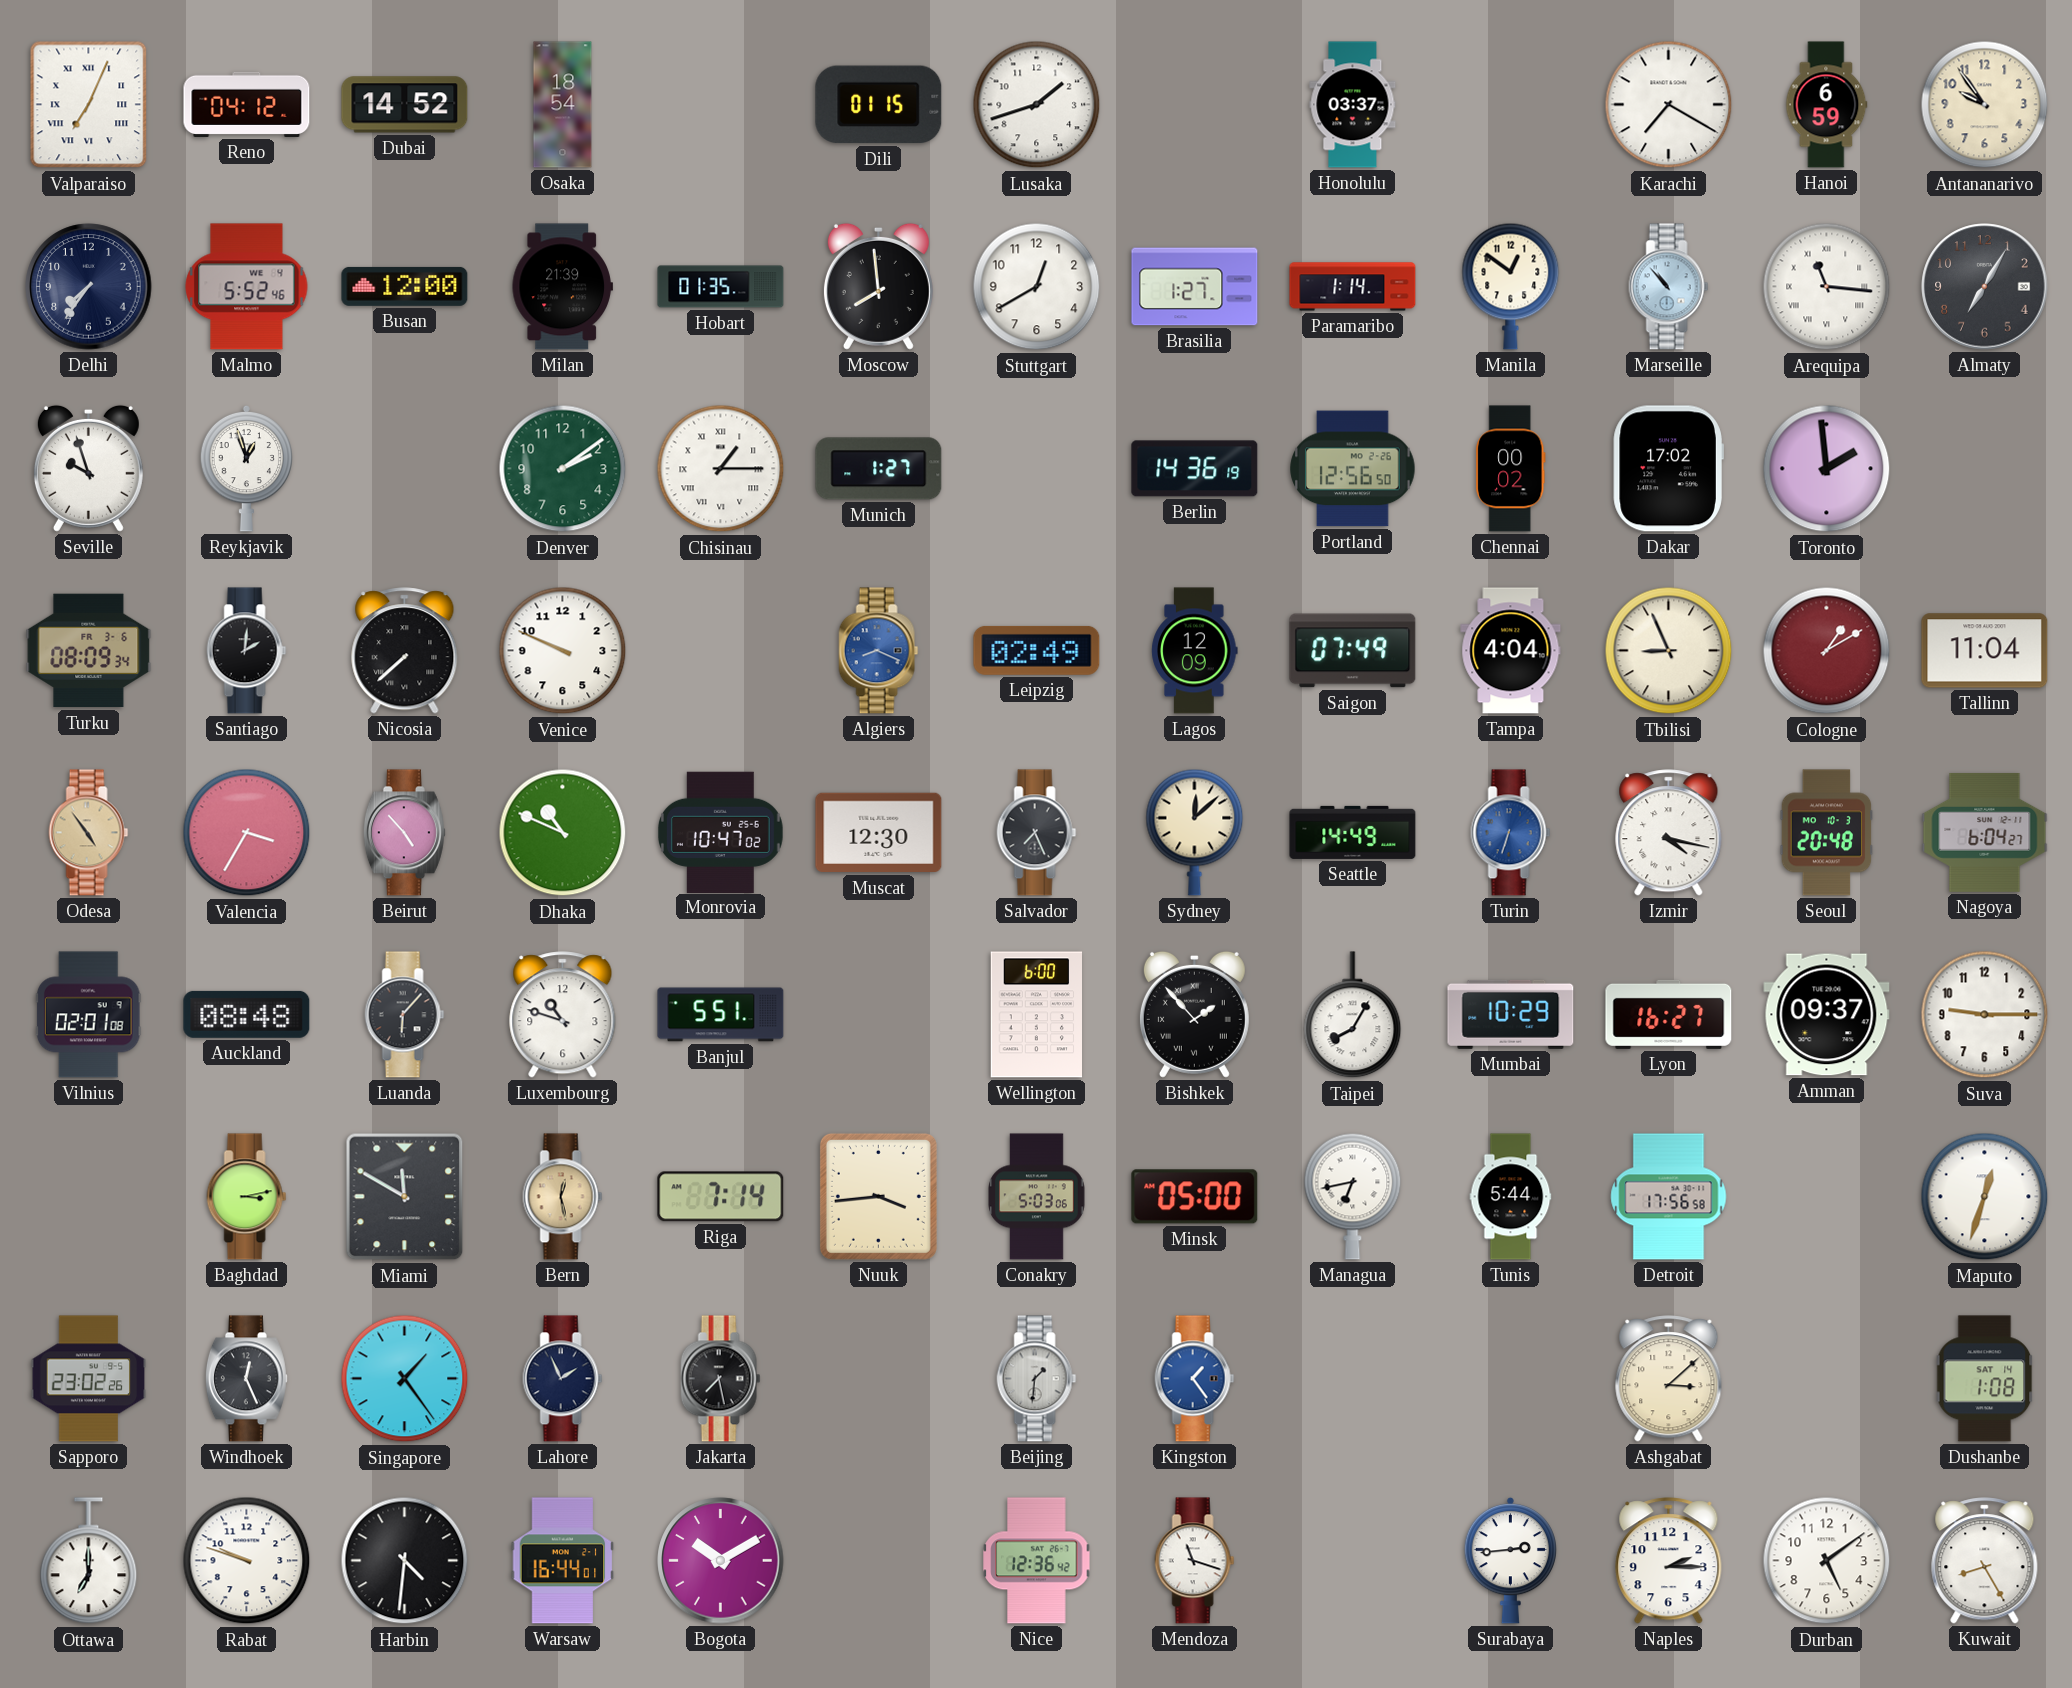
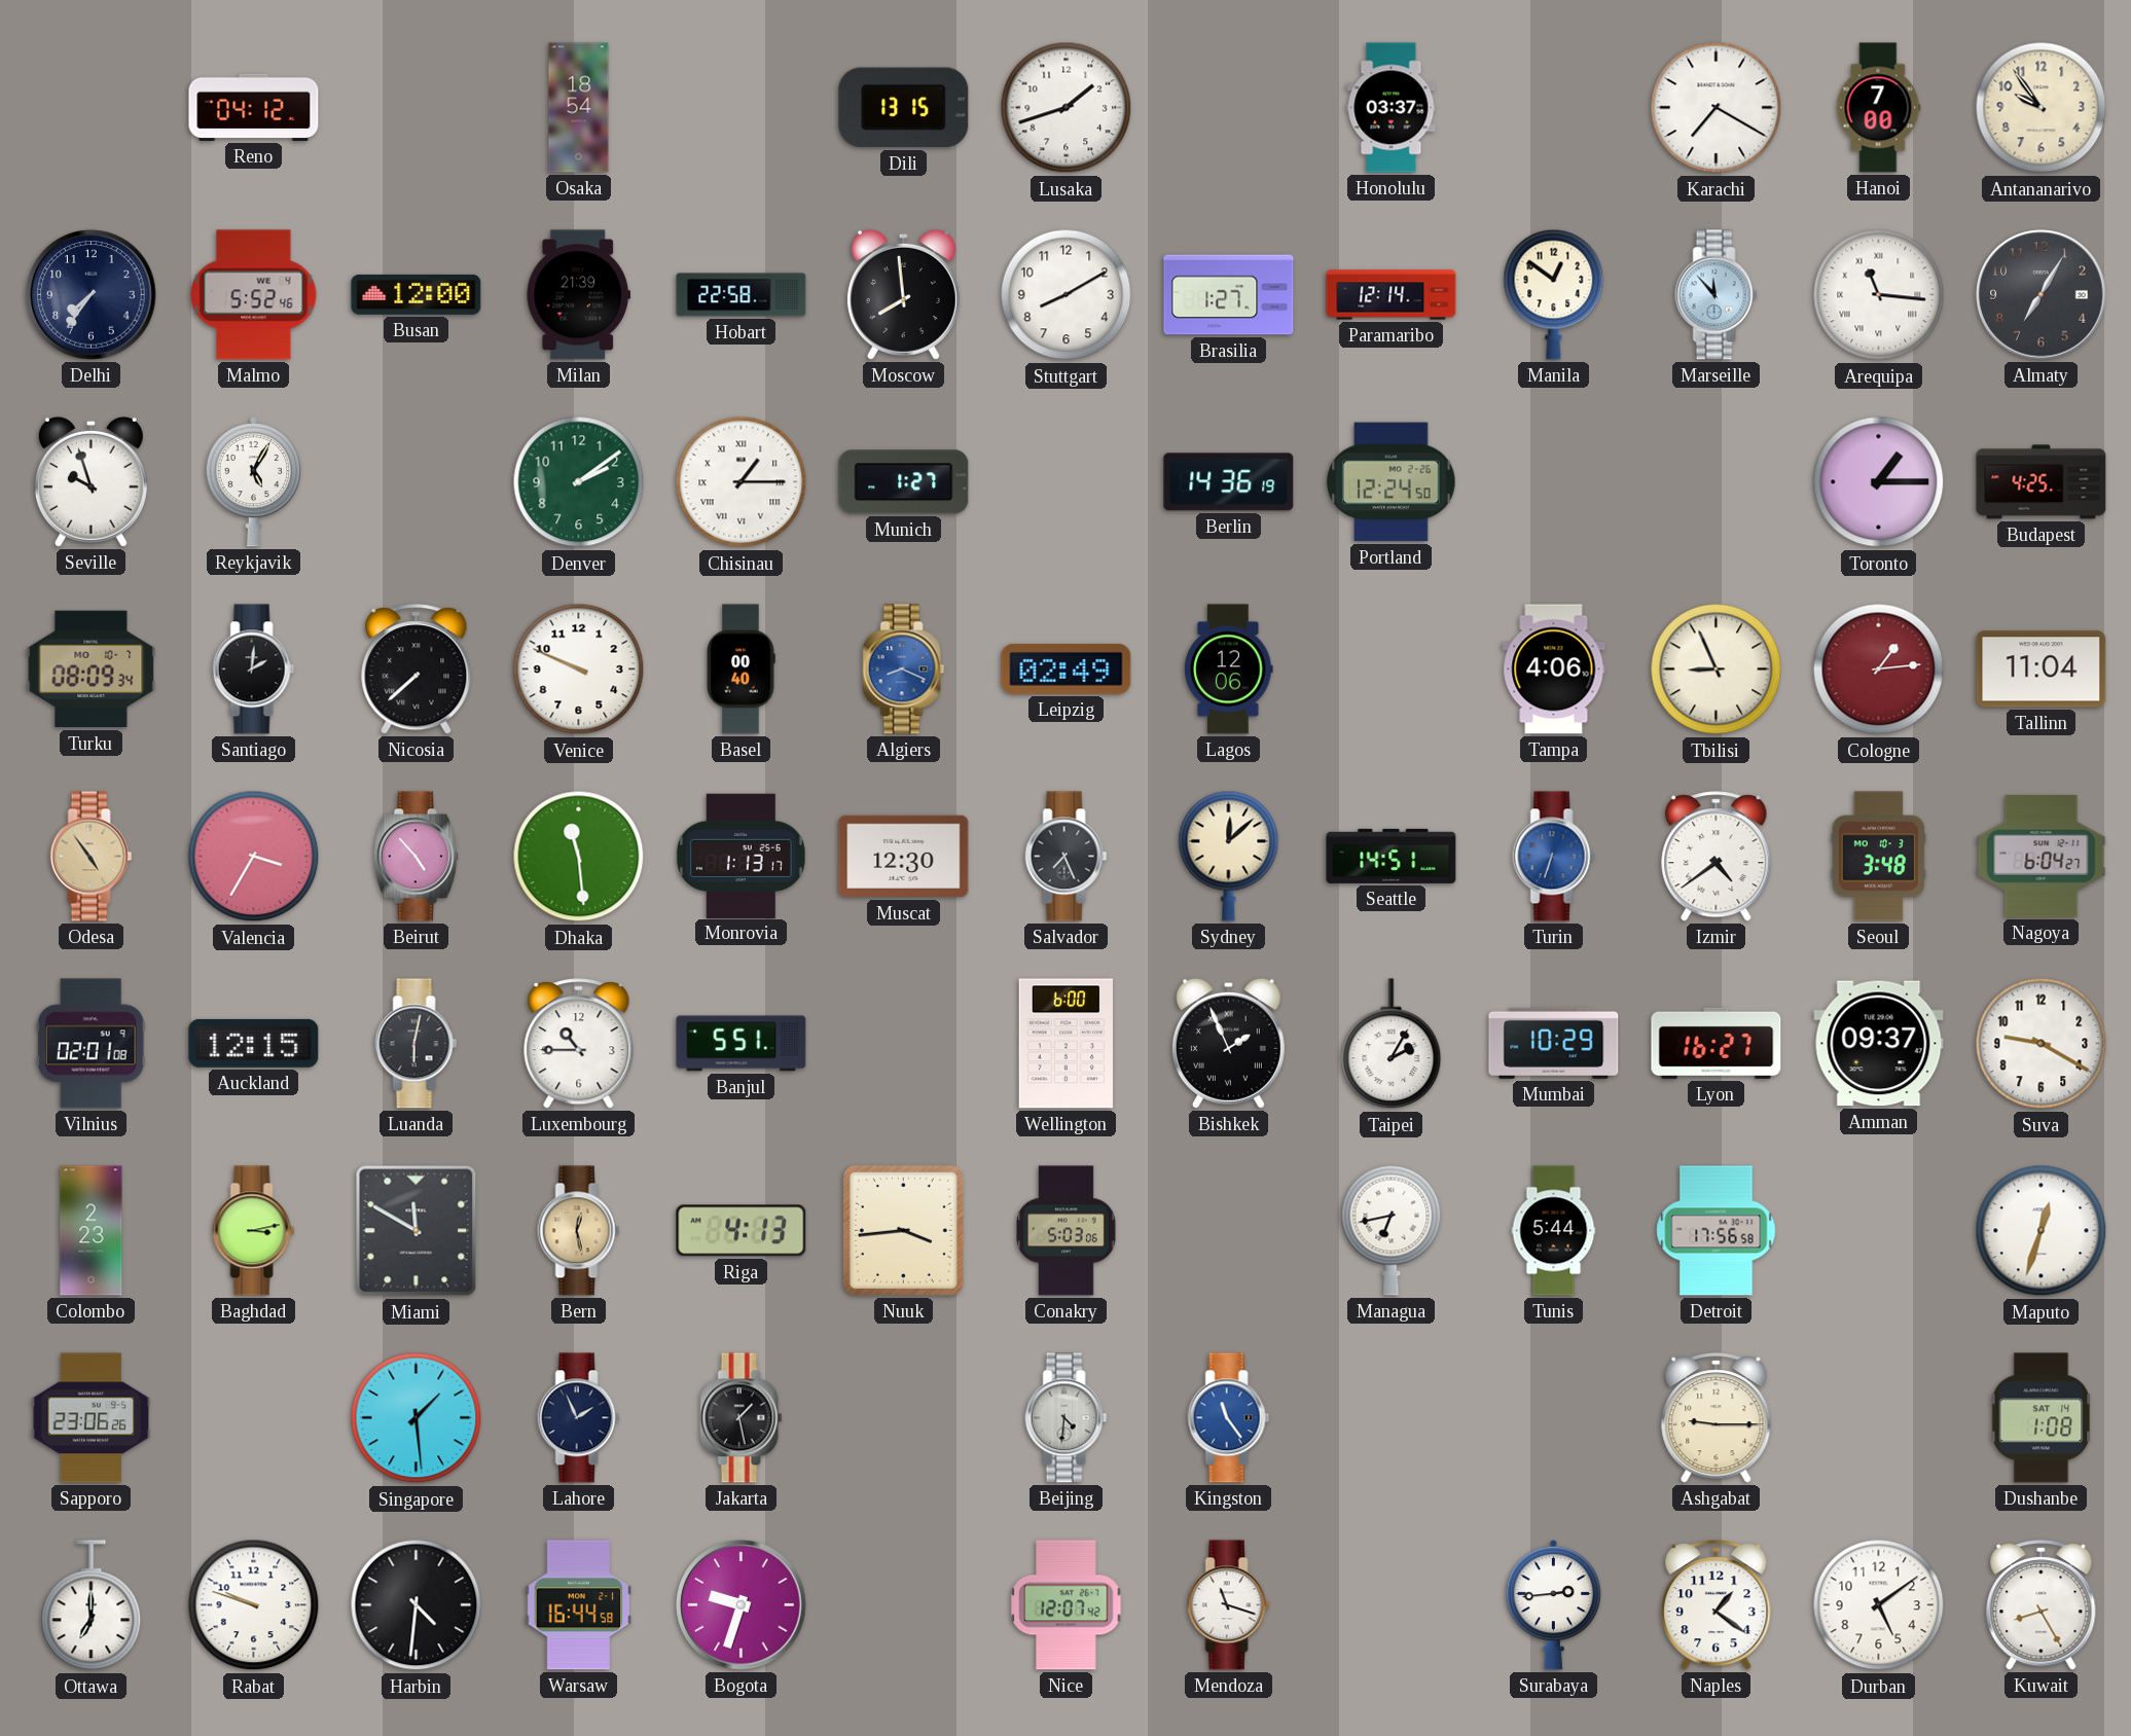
Valparaiso: 7:04 -> none (89, 105)
Dubai: 14:52 -> none (405, 105)
Dili: 01:15 -> 13:15 (904, 108)
Hanoi: 6:59 -> 7:00 (1879, 108)
Hobart: 01:35 -> 22:58 (742, 295)
Stuttgart: 12:40 -> 8:10 (1067, 295)
Paramaribo: 1:14 -> 12:14 (1392, 295)
Marseille: 10:53 -> 11:53 (1717, 295)
Reykjavik: 12:57 -> 5:05 (253, 481)
Portland: 12:56 -> 12:24 (1392, 482)
Chennai: 00:02 -> none (1511, 469)
Dakar: 17:02 -> none (1668, 469)
Toronto: 1:59 -> 1:15 (1879, 482)
Budapest: none -> 4:25 (2042, 482)
Turku date: FR 3-6 -> MO 10-7 (92, 670)
Basel: none -> 00:40 (741, 670)
Lagos: 12:09 -> 12:06 (1229, 670)
Saigon: 07:49 -> none (1353, 651)
Tampa: 4:04 -> 4:06 (1554, 670)
Cologne: 1:10 -> 1:14 (1879, 670)
Dhaka: 10:49 -> 11:29 (579, 857)
Monrovia: 10:47 -> 1:13 (741, 856)
Seattle: 14:49 -> 14:51 (1392, 856)
Izmir: 4:17 -> 4:39 (1717, 857)
Seoul: 20:48 -> 3:48 (1879, 857)
Auckland: 08:48 -> 12:15 (254, 1043)
Luanda: 6:07 -> 6:02 (417, 1044)
Luxembourg: 10:48 -> 10:45 (579, 1044)
Bishkek: 1:53 -> 1:56 (1228, 1043)
Taipei: 8:05 -> 2:05 (1392, 1044)
Suva: 9:15 -> 9:20 (2042, 1044)
Colombo: none -> 2:23 (92, 1231)
Riga: 7:14 -> 4:13 (742, 1231)
Minsk: 05:00 -> none (1195, 1197)
Sapporo: 23:02 -> 23:06 (92, 1418)
Windhoek: 12:26 -> none (246, 1379)
Singapore: 1:24 -> 1:29 (417, 1418)
Jakarta: 7:28 -> 1:28 (742, 1418)
Beijing: 1:31 -> 4:31 (1067, 1418)
Kingston: 1:24 -> 11:24 (1229, 1418)
Ashgabat: 3:08 -> 9:15 (1717, 1418)
Warsaw: 16:44:01 -> 16:44:58 (579, 1605)
Bogota: 10:10 -> 9:33 (742, 1605)
Nice: 12:36 -> 12:07 (1067, 1605)
Naples: 2:15 -> 1:21 (1717, 1605)
